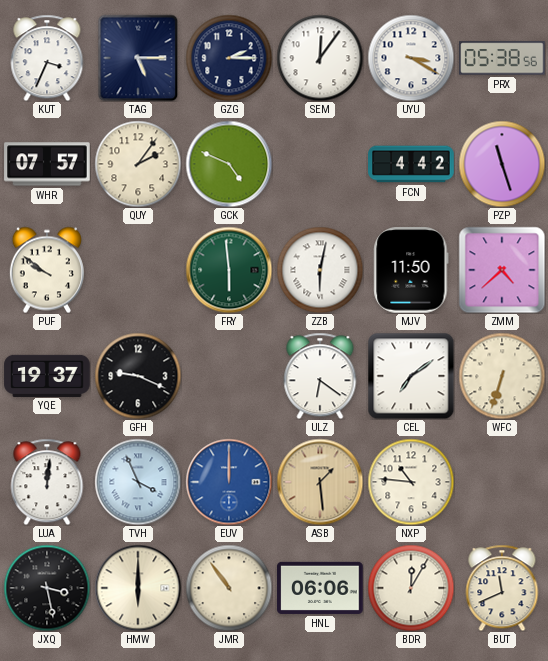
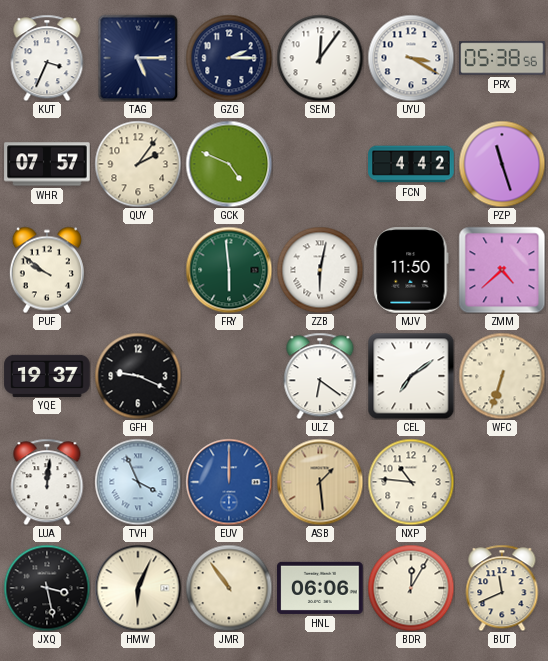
HMW: 6:00 -> 6:04 (138, 588)
